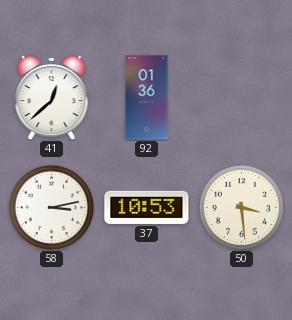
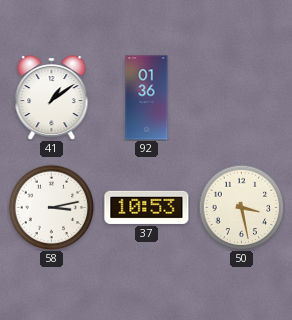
41: 12:38 -> 1:09 (52, 98)
50: 3:29 -> 3:28 (241, 207)
